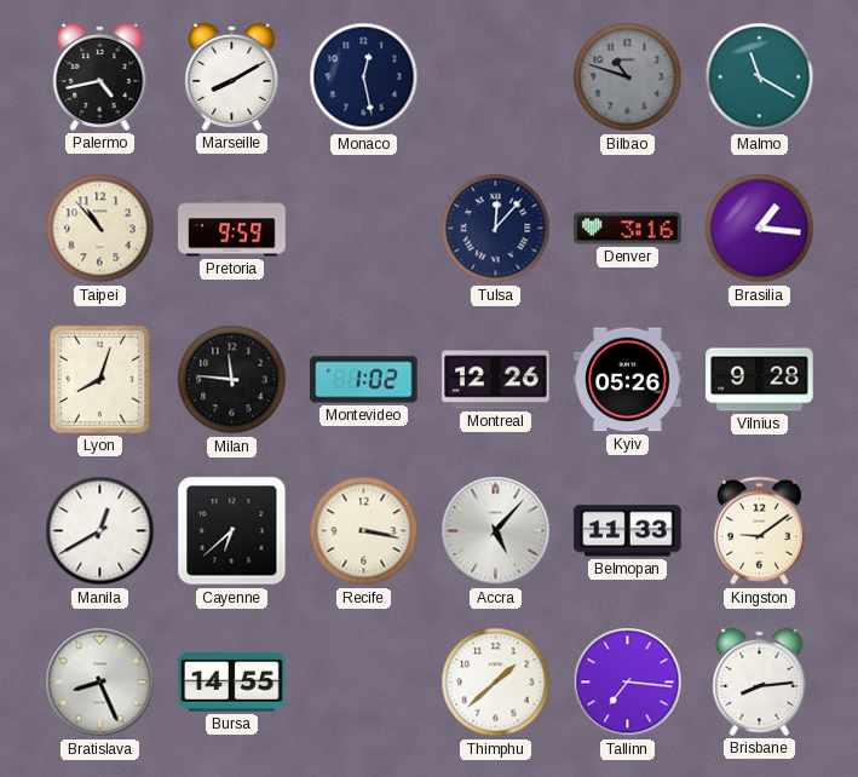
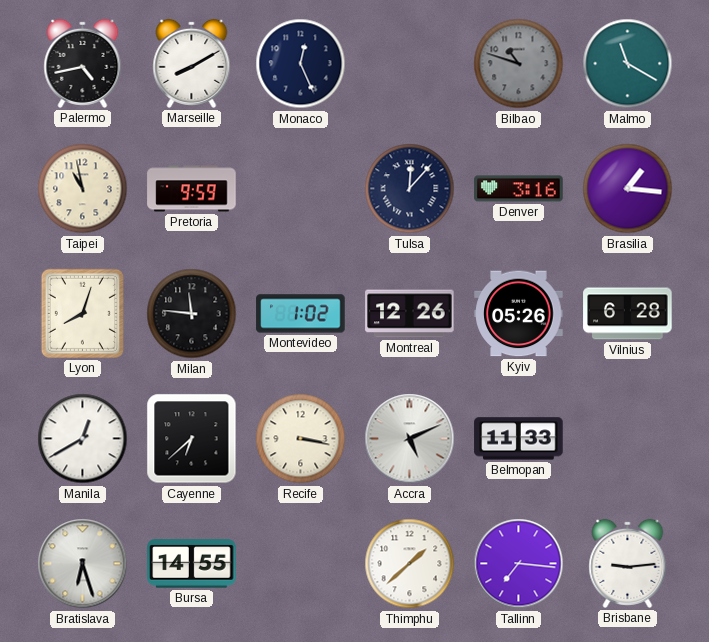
Monaco: 12:28 -> 12:26 (301, 64)
Taipei: 10:53 -> 10:58 (83, 189)
Vilnius: 9:28 -> 6:28 (628, 314)
Accra: 5:07 -> 5:11 (410, 439)
Kingston: 9:09 -> none (759, 531)
Bratislava: 8:26 -> 6:27 (83, 564)
Brisbane: 8:14 -> 9:14 (628, 563)
